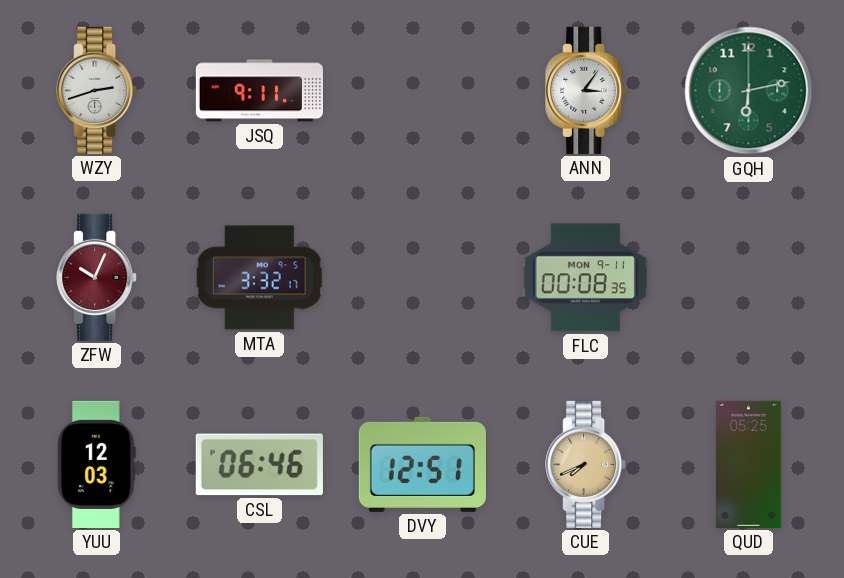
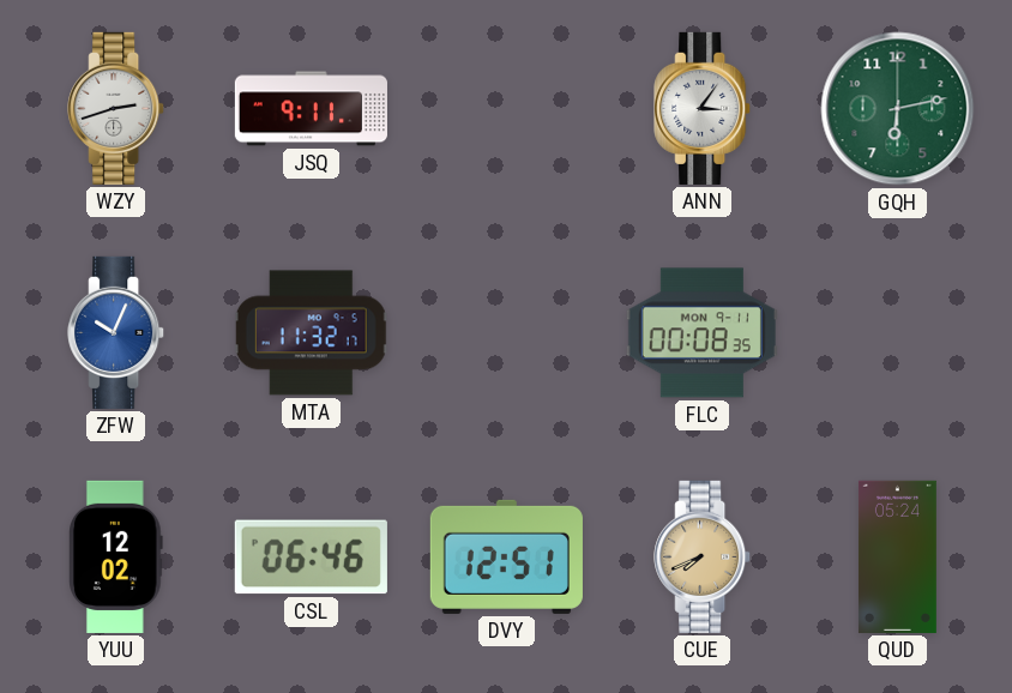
ZFW dial: burgundy -> blue (116, 332)
MTA: 3:32 -> 11:32 (311, 333)
YUU: 12:03 -> 12:02 (116, 556)
QUD: 05:25 -> 05:24 (897, 556)
